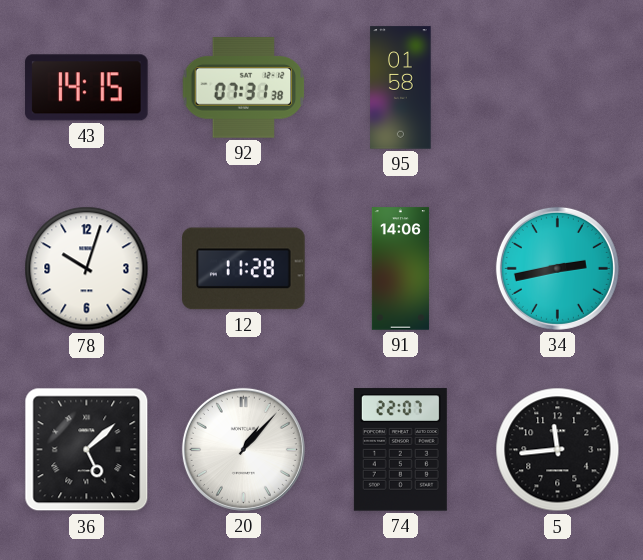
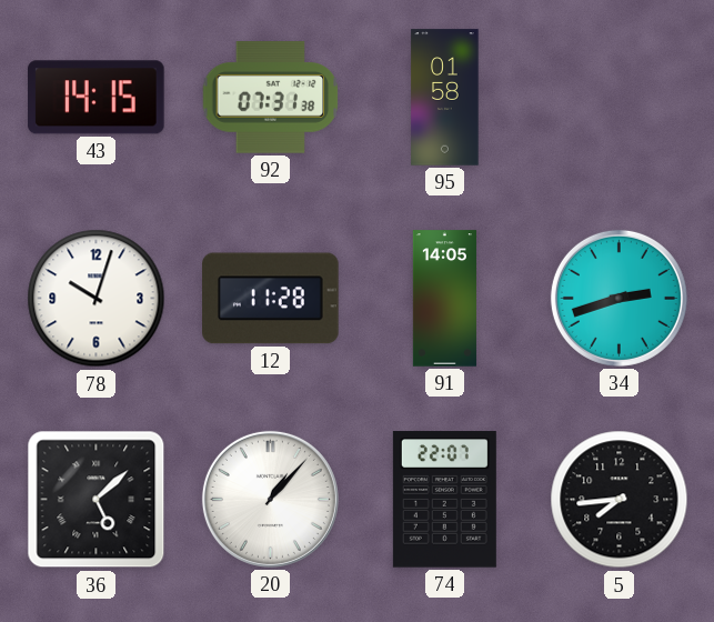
91: 14:06 -> 14:05 (444, 299)
34: 2:43 -> 2:42 (619, 298)
5: 11:44 -> 7:44 (620, 500)
